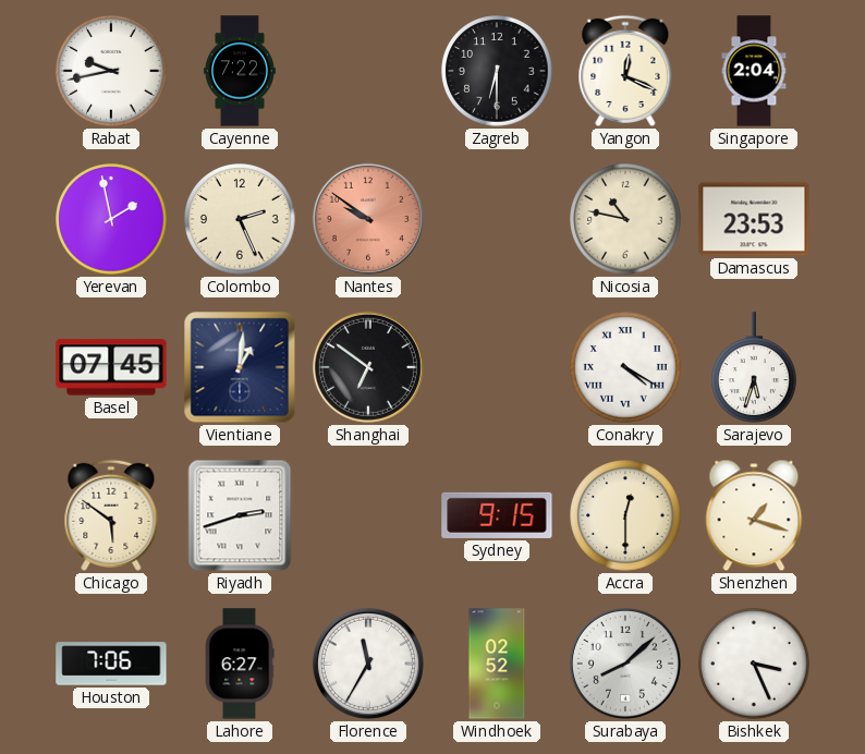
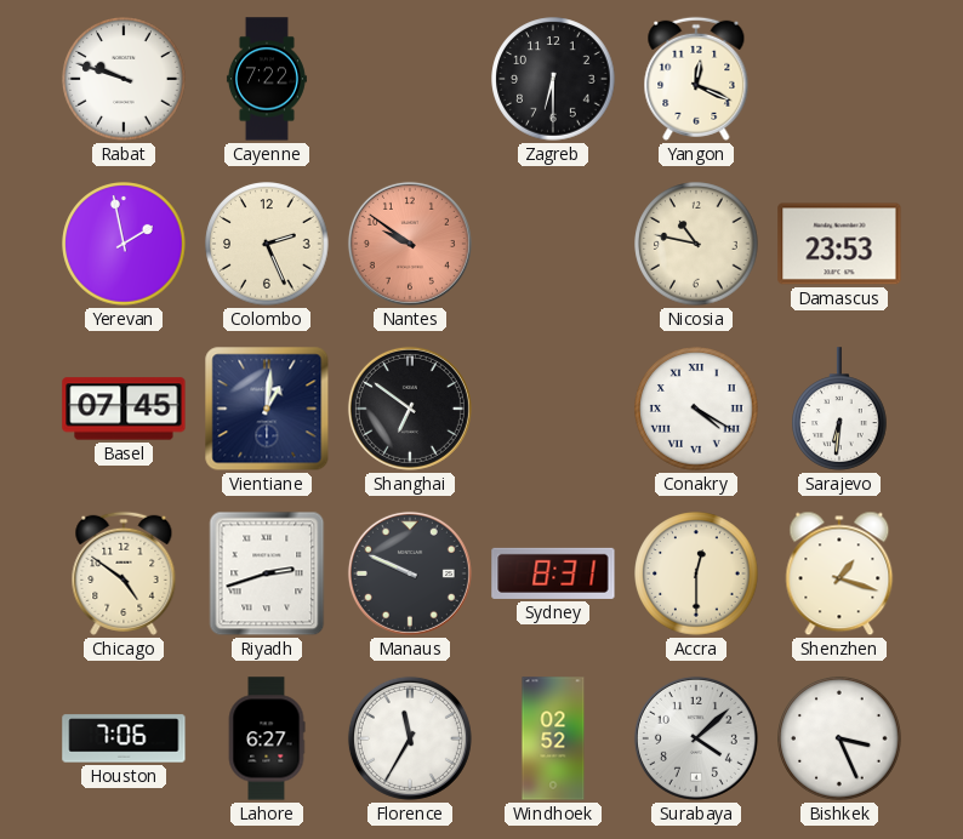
Rabat: 9:43 -> 9:48 (124, 79)
Singapore: 2:04 -> none (754, 71)
Sarajevo: 5:33 -> 6:31 (841, 409)
Chicago: 5:51 -> 4:51 (124, 573)
Manaus: none -> 9:49 (410, 573)
Sydney: 9:15 -> 8:31 (553, 573)
Surabaya: 8:08 -> 4:08 (696, 738)
